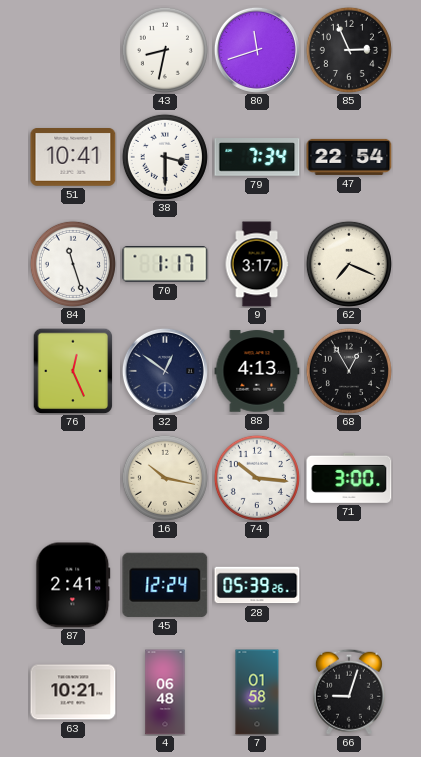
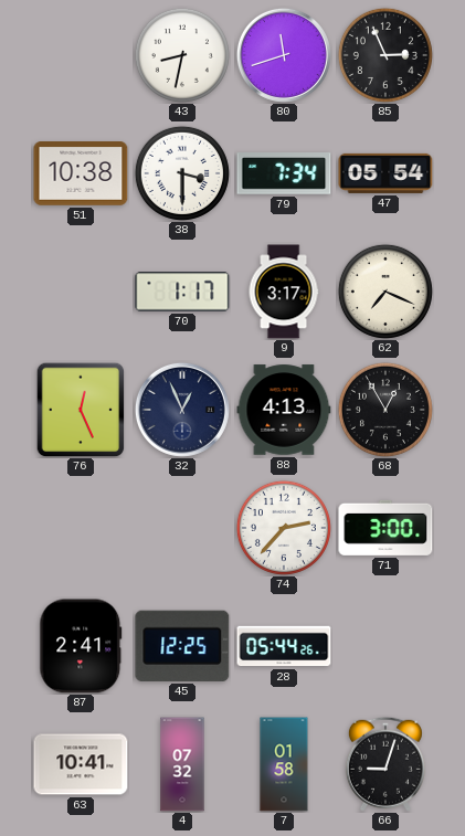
51: 10:41 -> 10:38 (81, 173)
47: 22:54 -> 05:54 (385, 173)
84: 11:27 -> none (73, 264)
32: 12:51 -> 12:56 (182, 410)
16: 10:17 -> none (165, 478)
74: 10:16 -> 2:37 (284, 528)
45: 12:24 -> 12:25 (182, 646)
28: 05:39 -> 05:44 (284, 646)
63: 10:21 -> 10:41 (81, 764)
4: 06:48 -> 07:32 (182, 764)
